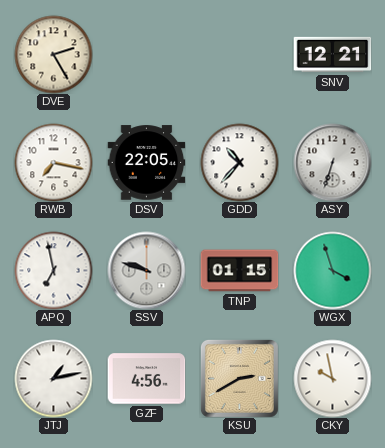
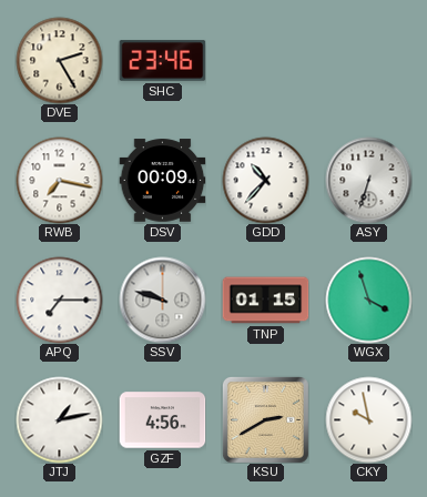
SHC: none -> 23:46 (162, 61)
SNV: 12:21 -> none (332, 55)
DSV: 22:05 -> 00:09 (162, 181)
APQ: 6:58 -> 7:15 (59, 300)
